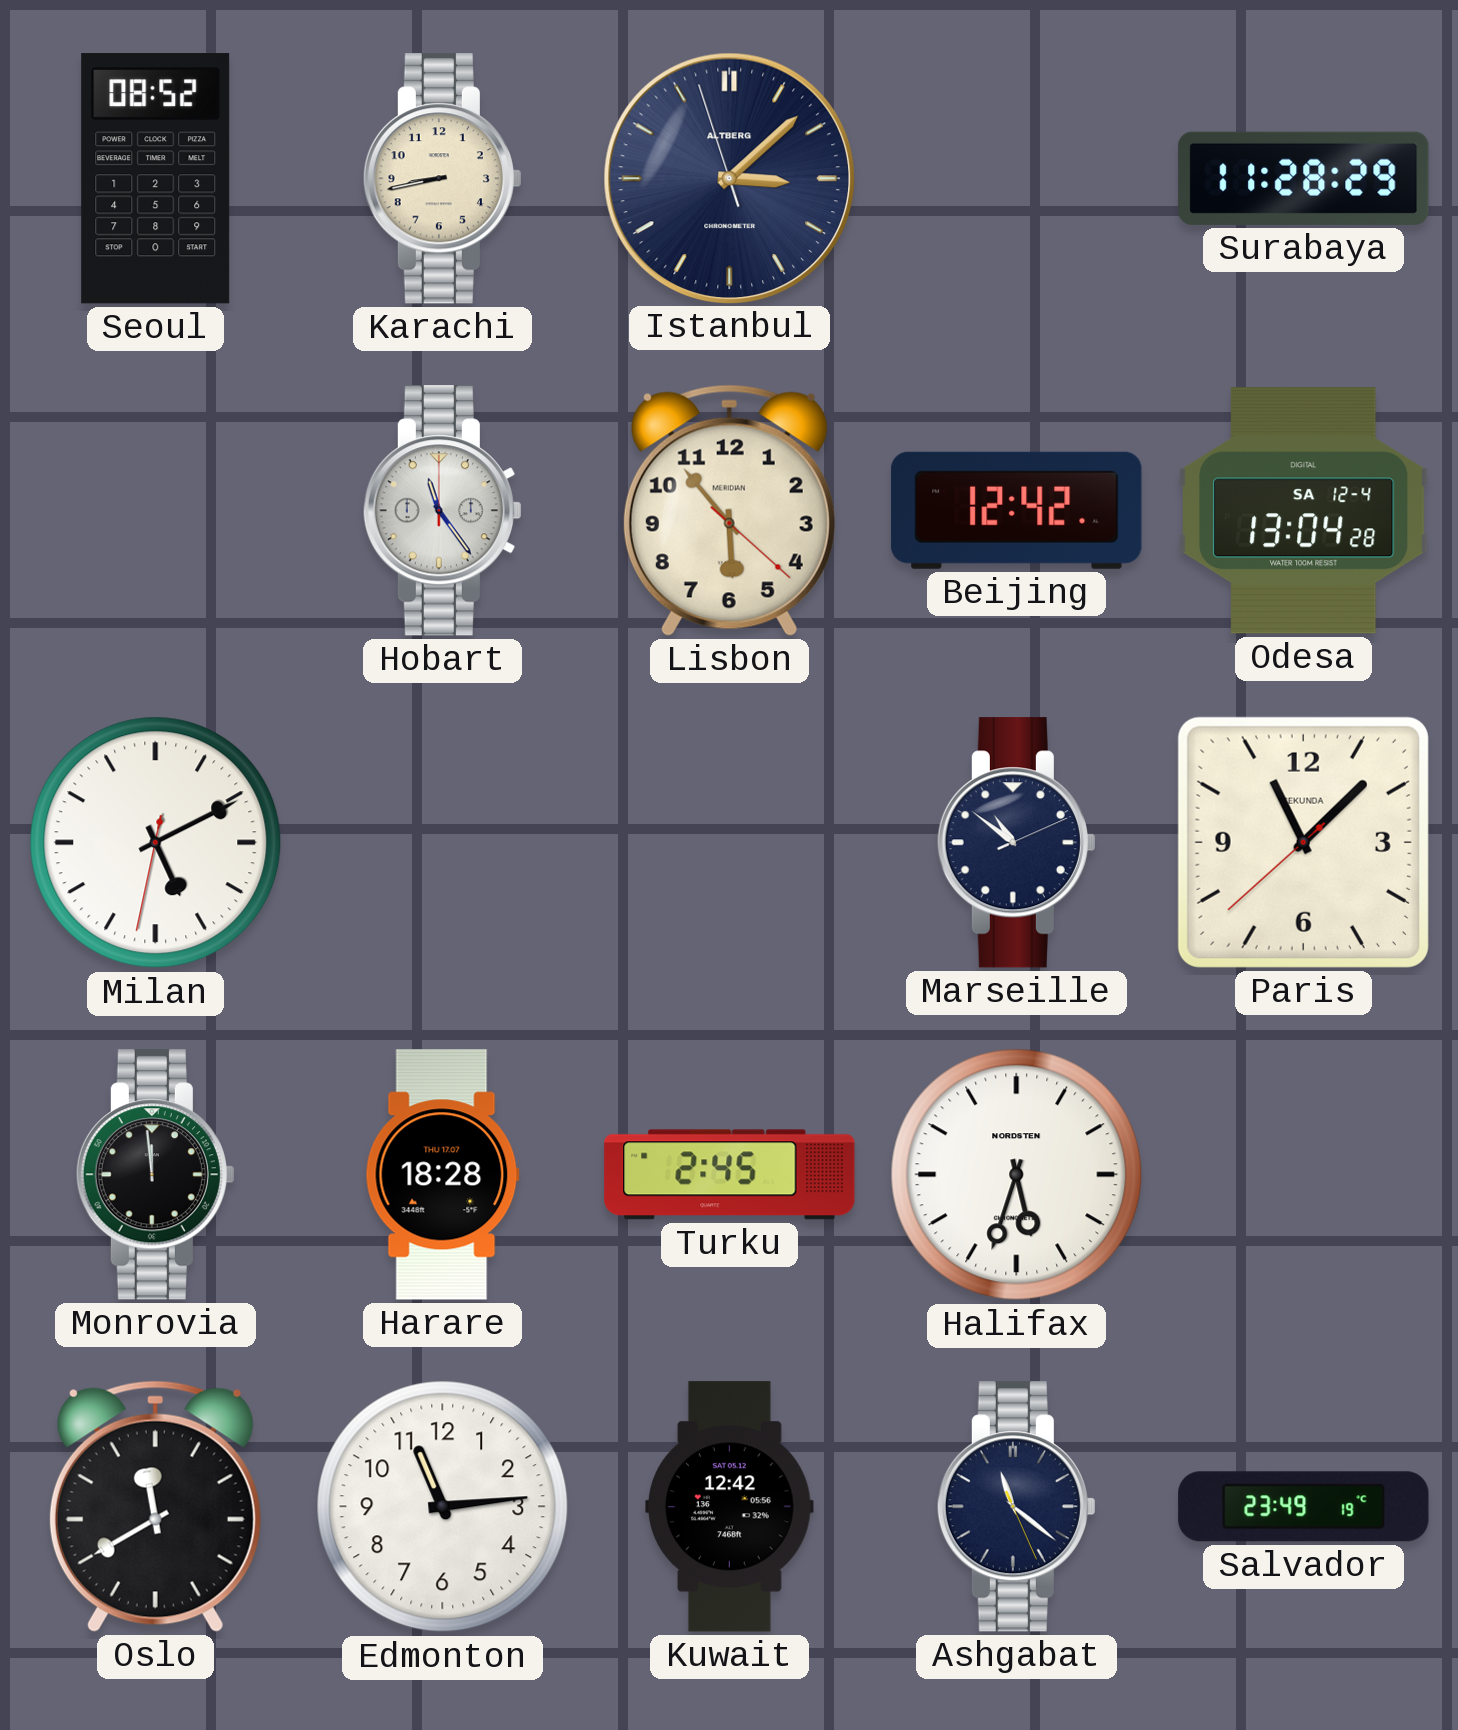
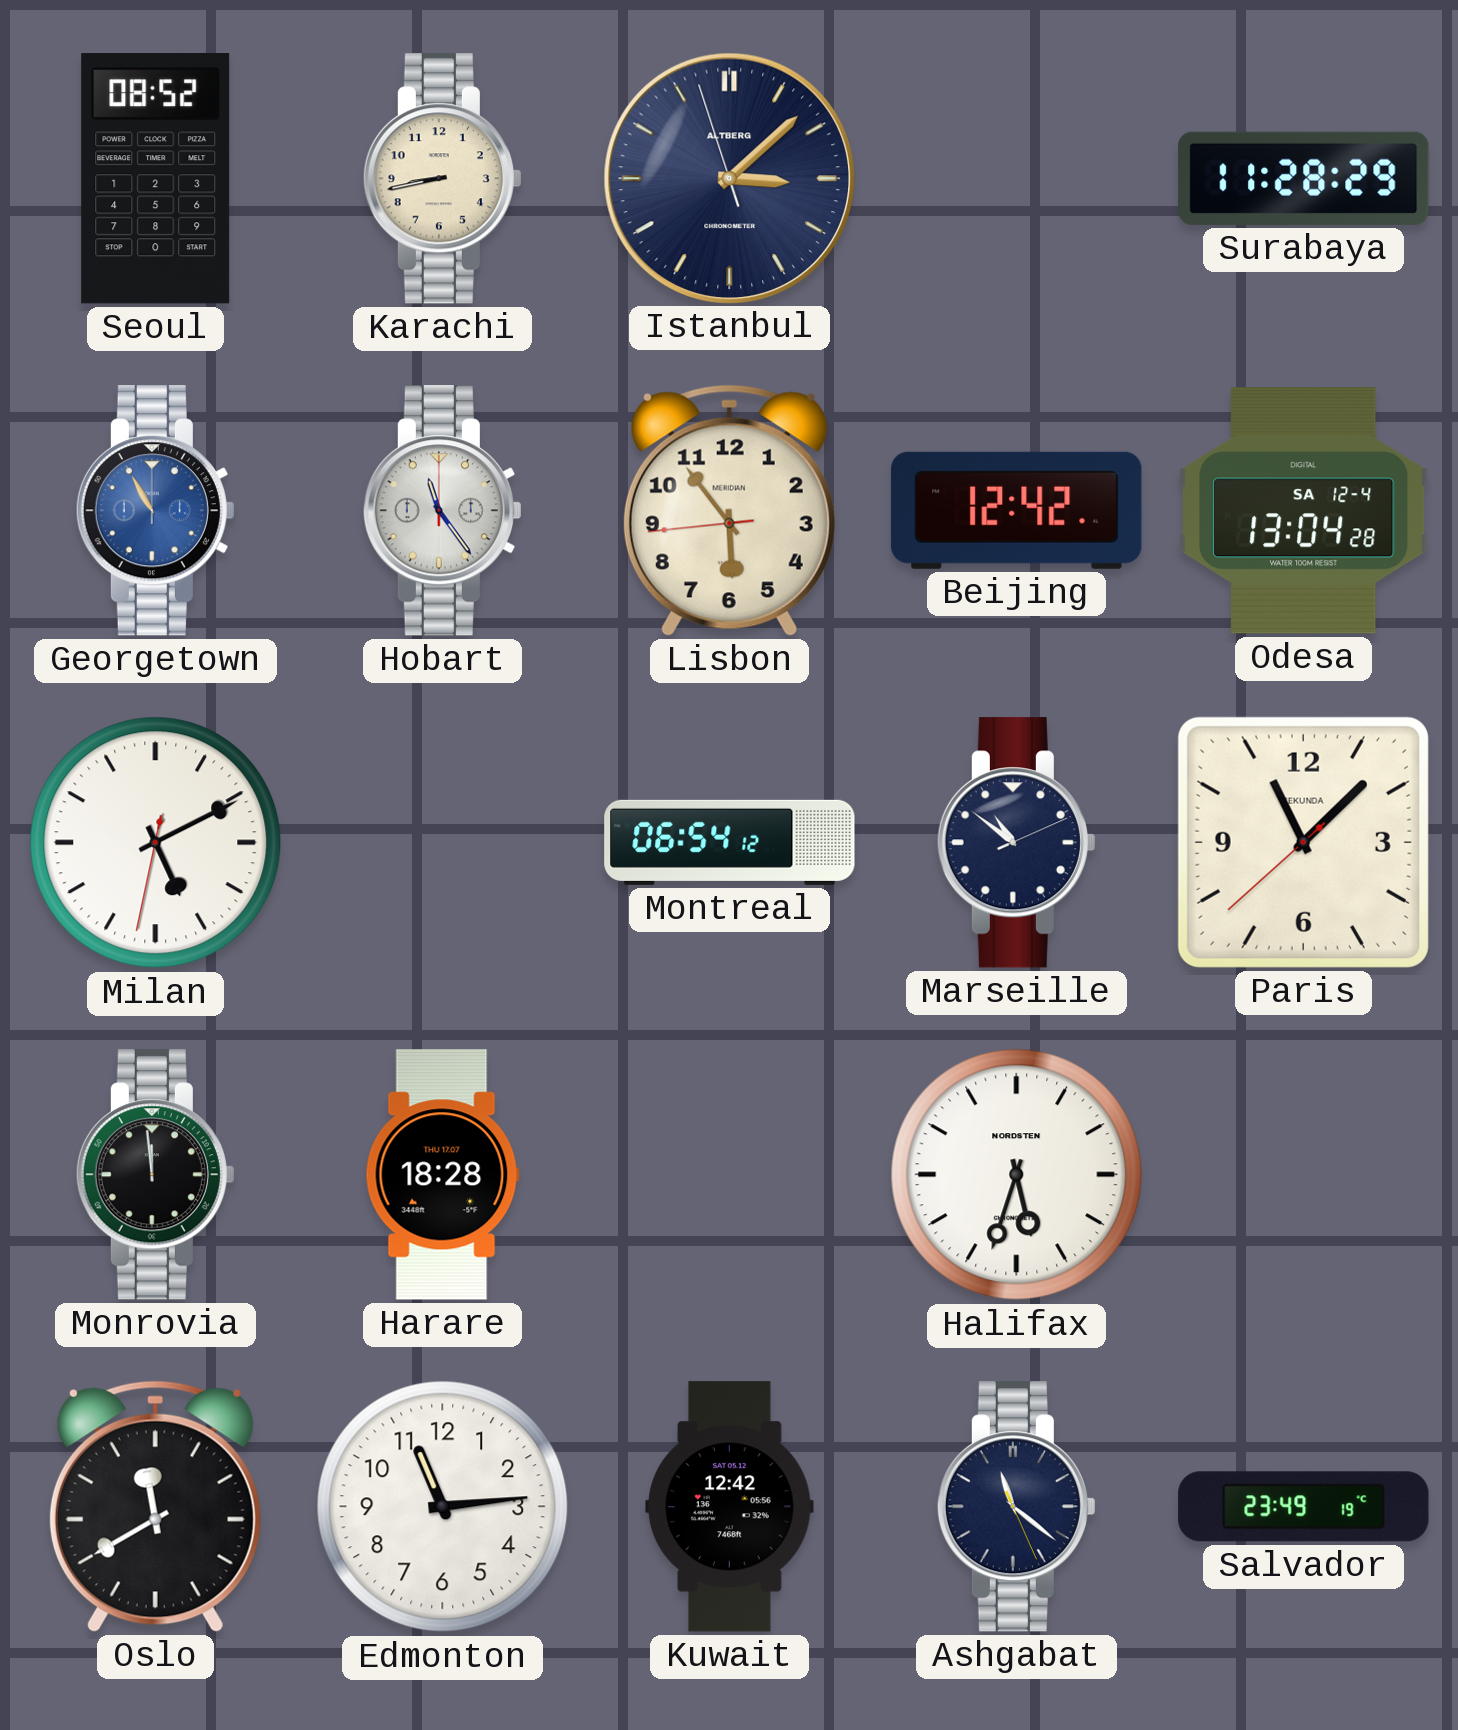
Georgetown: none -> 10:55 (155, 511)
Lisbon: 5:53:22 -> 5:53:44 (729, 510)
Montreal: none -> 06:54 (730, 842)
Turku: 2:45 -> none (730, 1175)
